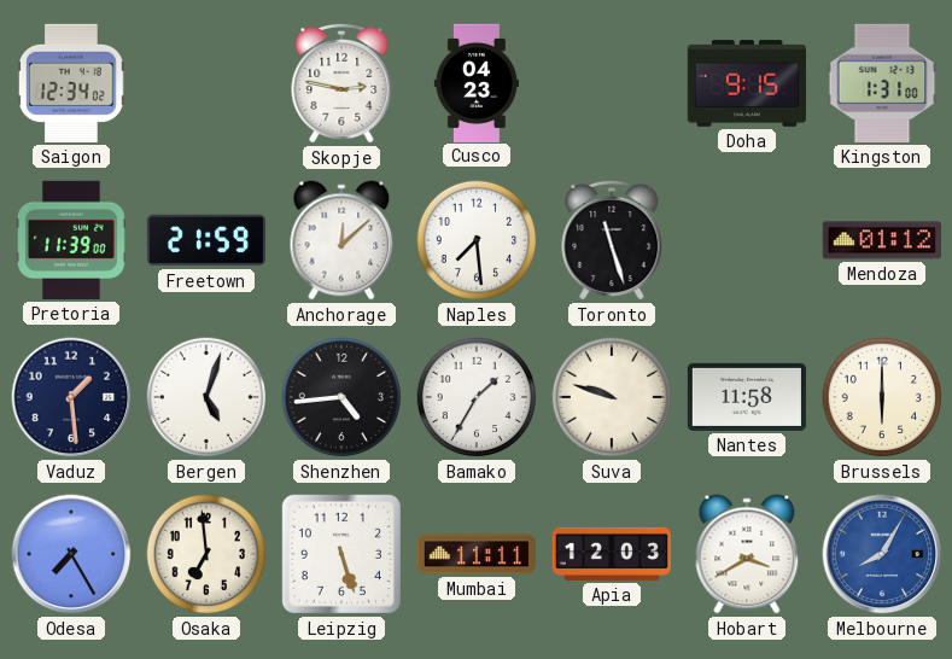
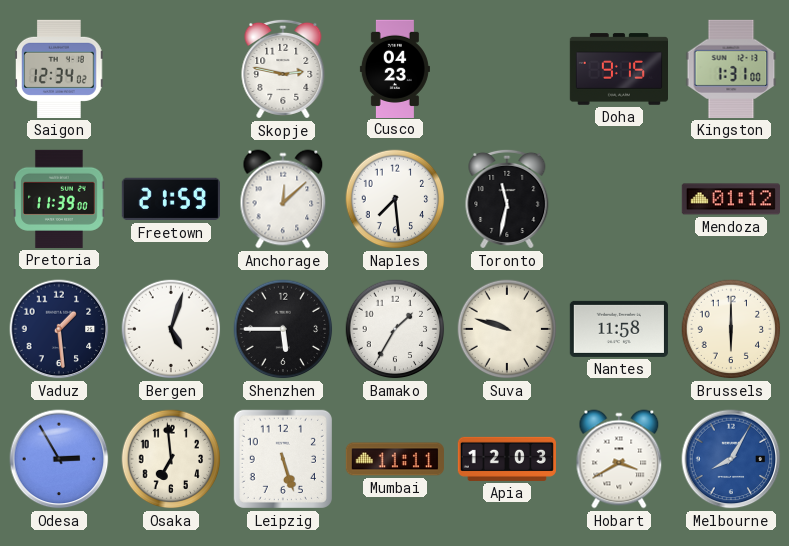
Toronto: 11:27 -> 11:32 (507, 199)
Shenzhen: 4:44 -> 5:45 (283, 329)
Odesa: 7:25 -> 2:55 (59, 459)
